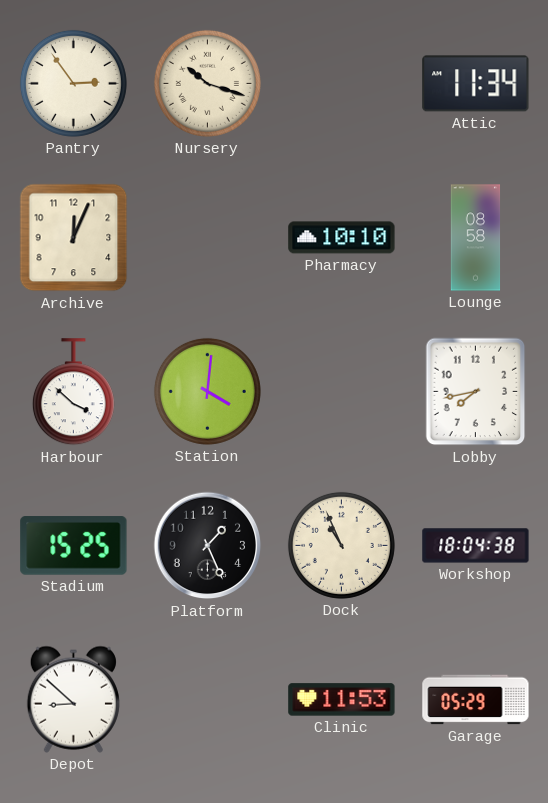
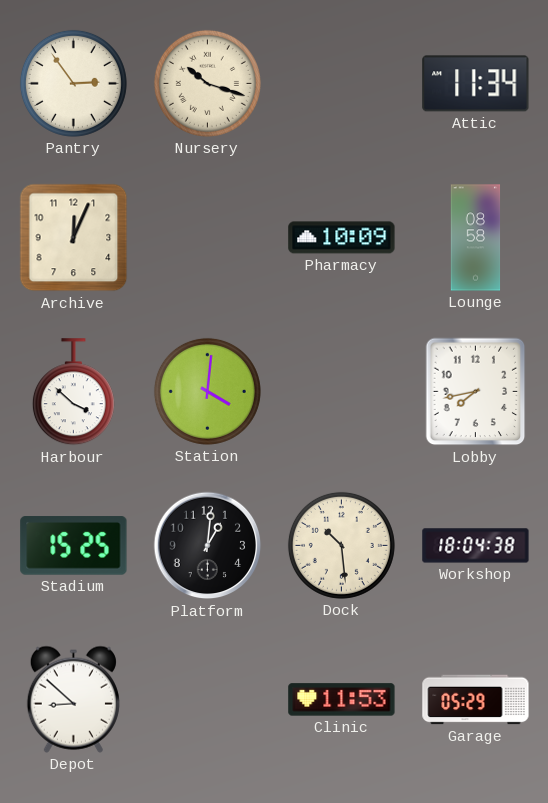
Pharmacy: 10:10 -> 10:09 (342, 238)
Platform: 1:26 -> 1:01 (208, 546)
Dock: 10:56 -> 10:29 (341, 545)
